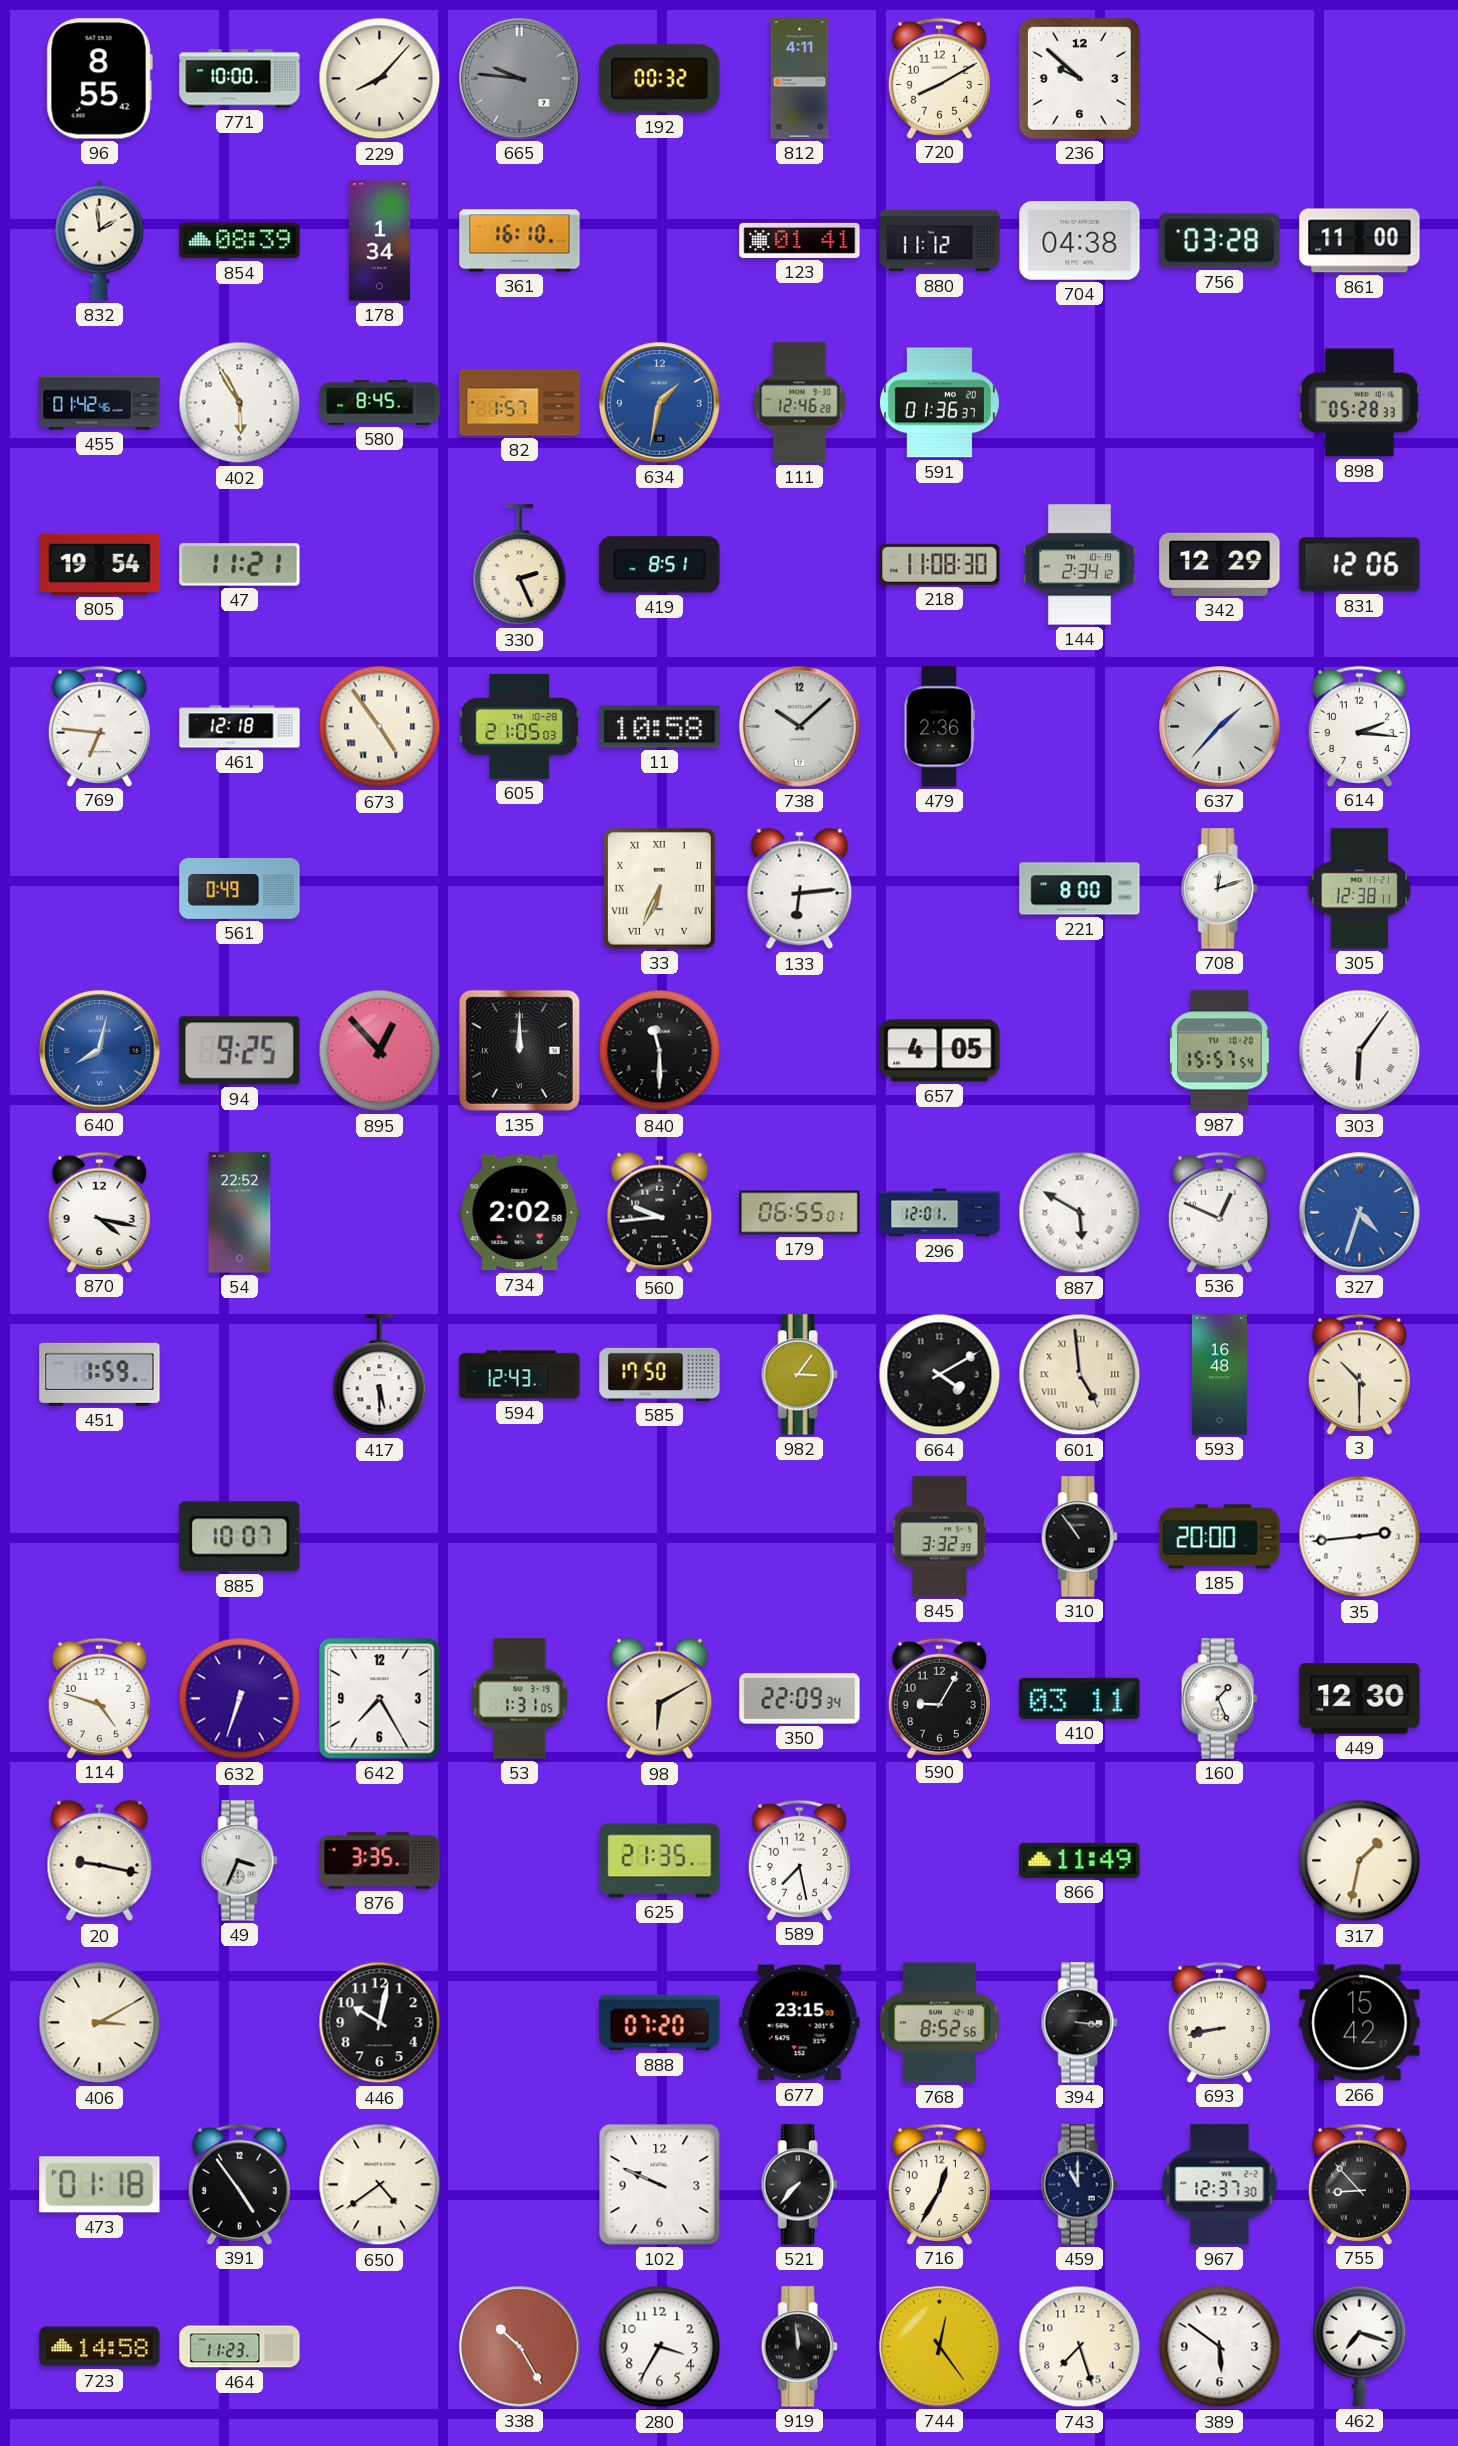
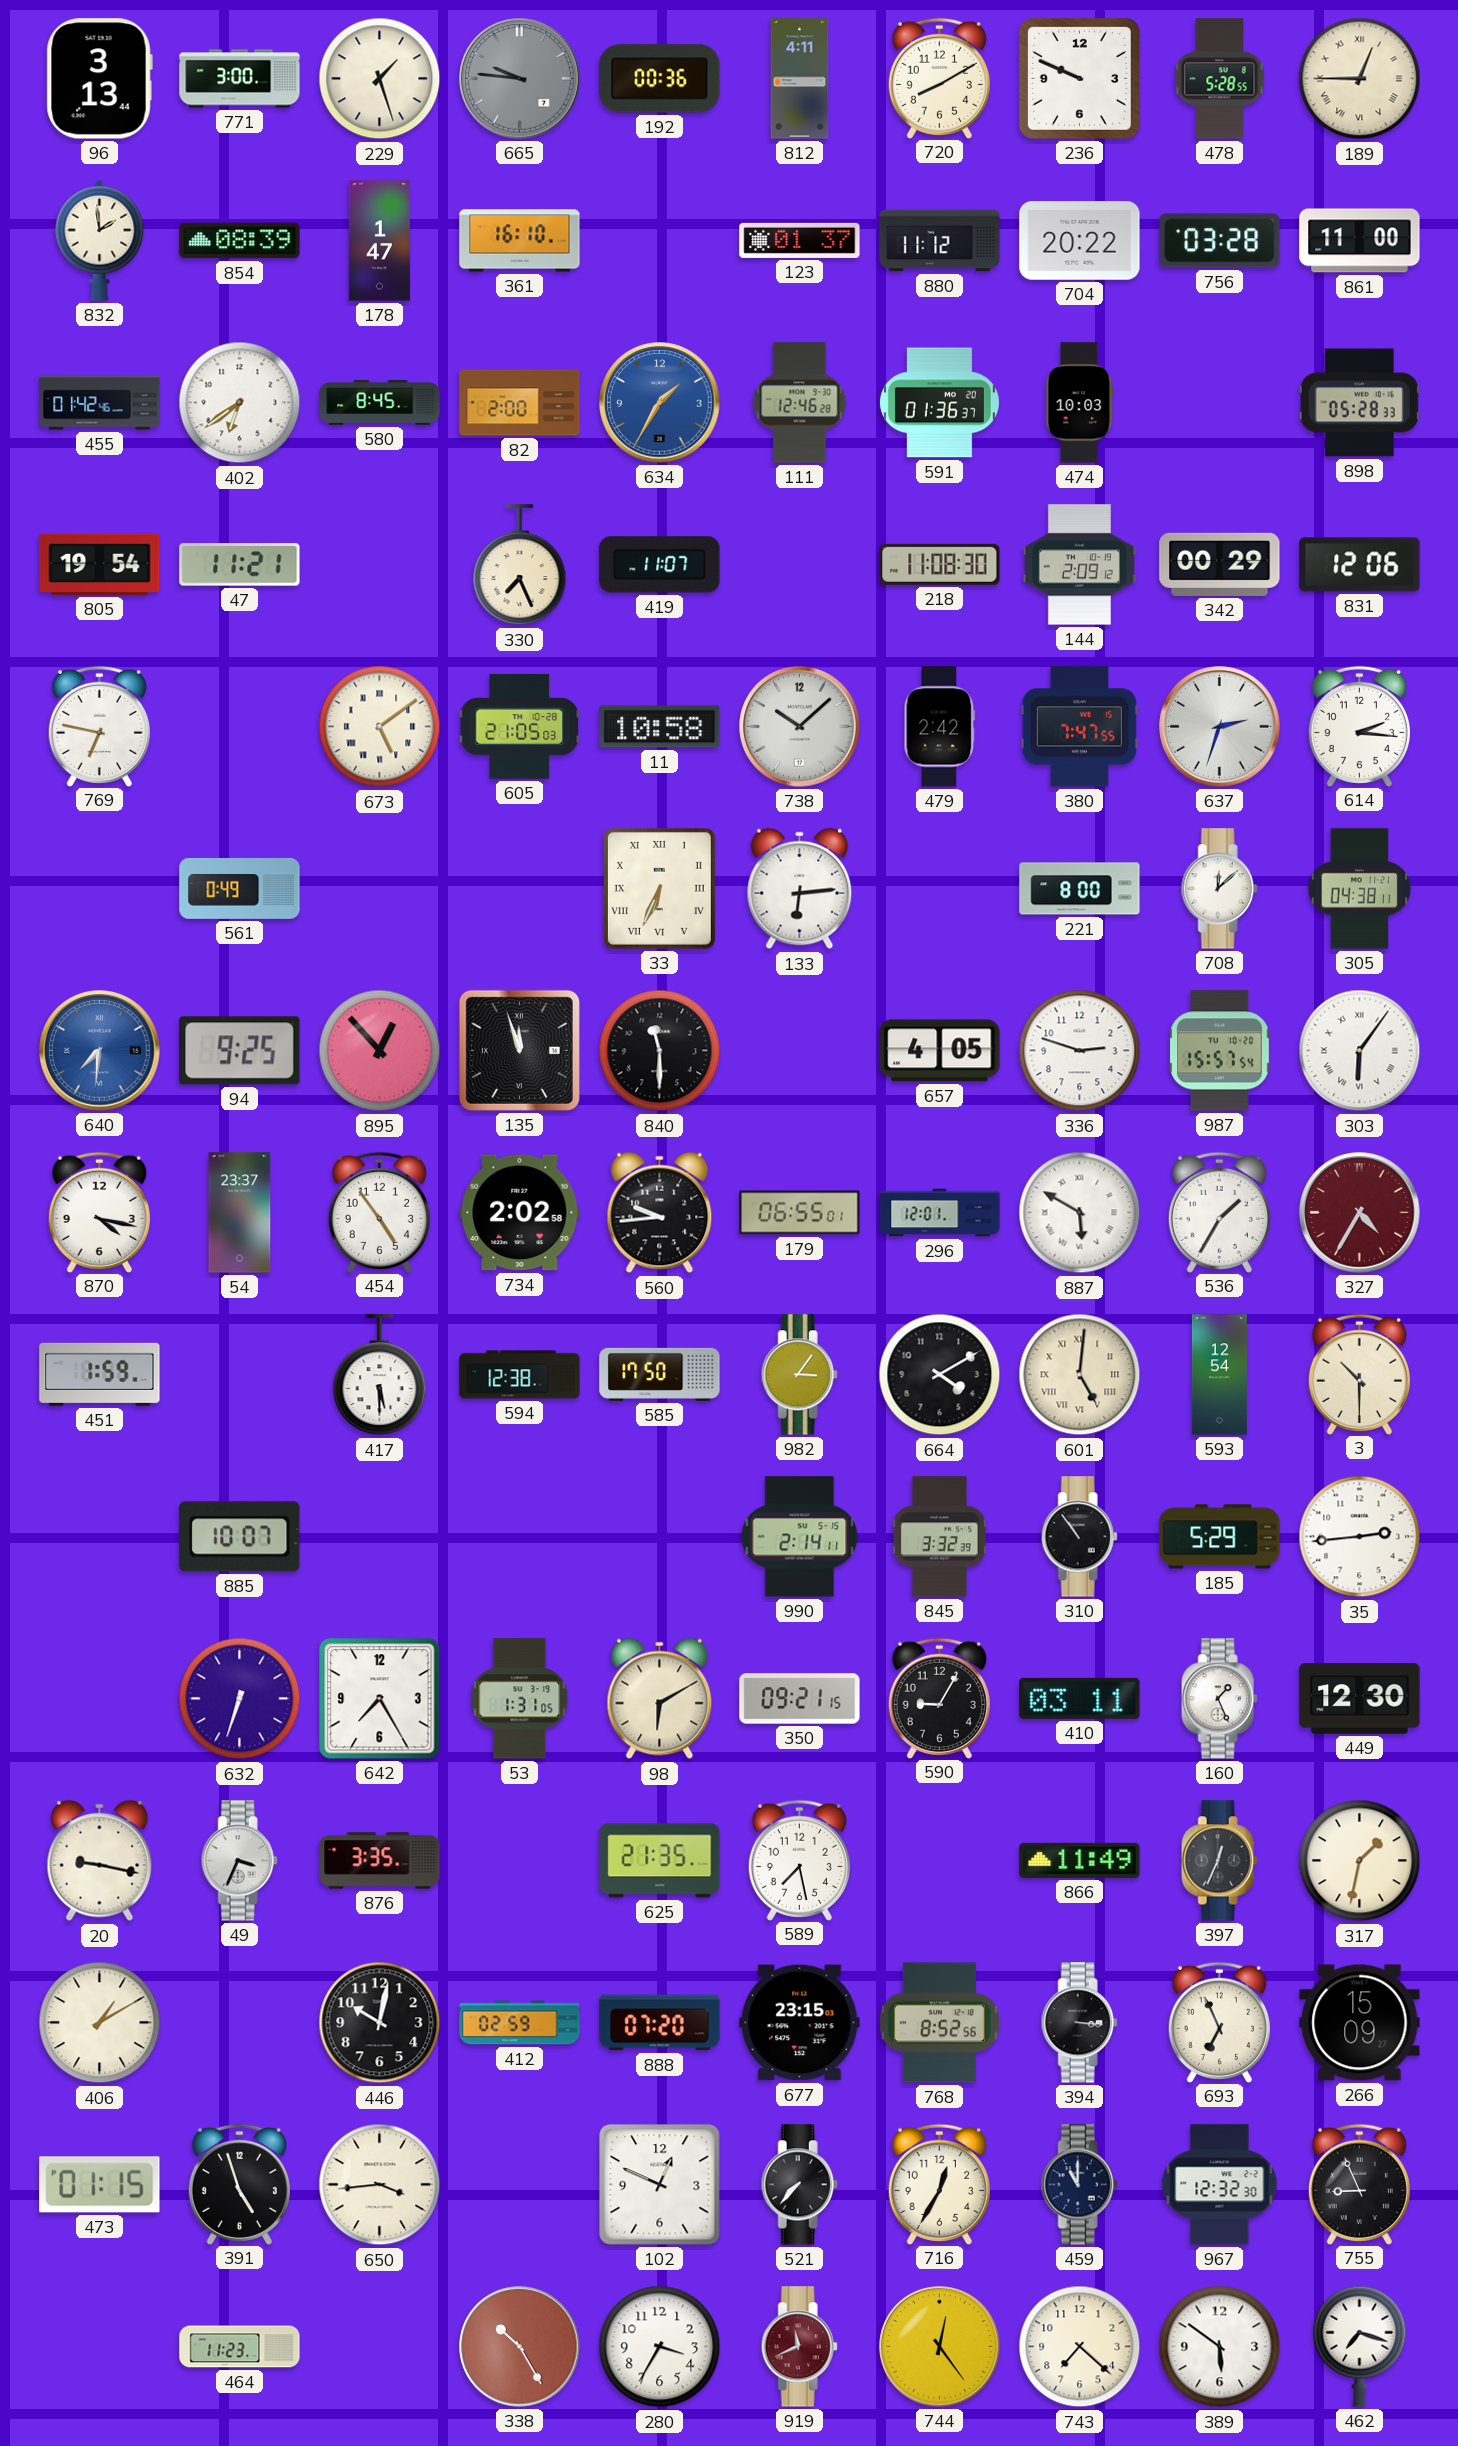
96: 8:55 -> 3:13 (99, 79)
771: 10:00 -> 3:00 (240, 79)
229: 8:07 -> 1:27 (380, 79)
192: 00:32 -> 00:36 (660, 79)
236: 9:52 -> 9:49 (1079, 78)
478: none -> 5:28 (1220, 79)
189: none -> 12:45 (1360, 79)
178: 1:34 -> 1:47 (379, 241)
123: 01:41 -> 01:37 (800, 240)
704: 04:38 -> 20:22 (1080, 241)
402: 5:55 -> 6:39 (240, 403)
82: 1:57 -> 2:00 (520, 403)
634: 1:32 -> 1:35 (660, 403)
474: none -> 10:03 (1080, 403)
330: 2:26 -> 7:26 (520, 565)
419: 8:51 -> 11:07 (660, 565)
144: 2:34 -> 2:09 (1079, 565)
342: 12:29 -> 00:29 (1220, 564)
769: 6:46 -> 6:47 (99, 726)
461: 12:18 -> none (240, 727)
673: 4:54 -> 5:09 (380, 727)
479: 2:36 -> 2:42 (940, 727)
380: none -> 7:47 (1079, 727)
637: 1:37 -> 2:33 (1220, 727)
708: 12:12 -> 12:08 (1219, 889)
305: 12:38 -> 04:38 (1360, 889)
640: 8:02 -> 7:31 (100, 1051)
135: 12:00 -> 11:57 (519, 1050)
336: none -> 2:48 (1080, 1051)
54: 22:52 -> 23:37 (240, 1213)
454: none -> 4:54 (379, 1212)
536: 12:49 -> 1:35 (1219, 1212)
327: 4:33 -> 4:35 (1360, 1213)
327 dial: blue -> burgundy (1360, 1213)
594: 12:43 -> 12:38 (520, 1375)
601: 4:59 -> 5:01 (1080, 1375)
593: 16:48 -> 12:54 (1219, 1375)
990: none -> 2:14 (800, 1537)
185: 20:00 -> 5:29 (1220, 1537)
114: 4:48 -> none (99, 1698)
350: 22:09 -> 09:21 (800, 1699)
397: none -> 12:34 (1219, 1861)
406: 3:10 -> 1:10 (100, 2023)
412: none -> 02:59 (520, 2023)
693: 8:43 -> 6:56 (1219, 2022)
266: 15:42 -> 15:09 (1360, 2023)
473: 01:18 -> 01:15 (100, 2185)
391: 4:54 -> 4:57 (239, 2184)
650: 4:39 -> 3:44 (380, 2185)
102: 9:49 -> 12:49 (660, 2185)
967: 12:37 -> 12:32 (1220, 2185)
755: 8:53 -> 8:56 (1359, 2184)
723: 14:58 -> none (100, 2347)
919: 11:59 -> 11:41 (799, 2347)
919 dial: black -> burgundy (799, 2347)
743: 7:27 -> 7:22 (1080, 2347)
